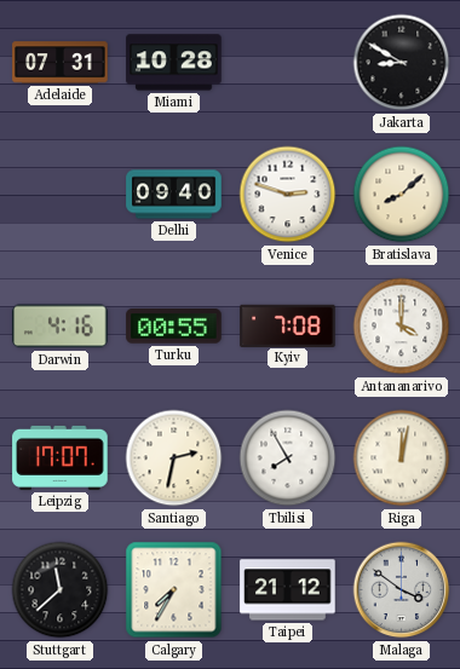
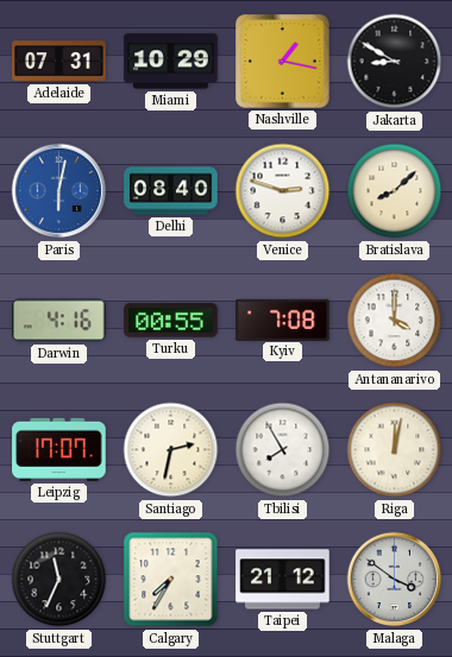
Miami: 10:28 -> 10:29 (171, 62)
Nashville: none -> 1:17 (283, 62)
Paris: none -> 6:02 (59, 191)
Delhi: 09:40 -> 08:40 (171, 191)
Stuttgart: 11:38 -> 11:34 (59, 580)
